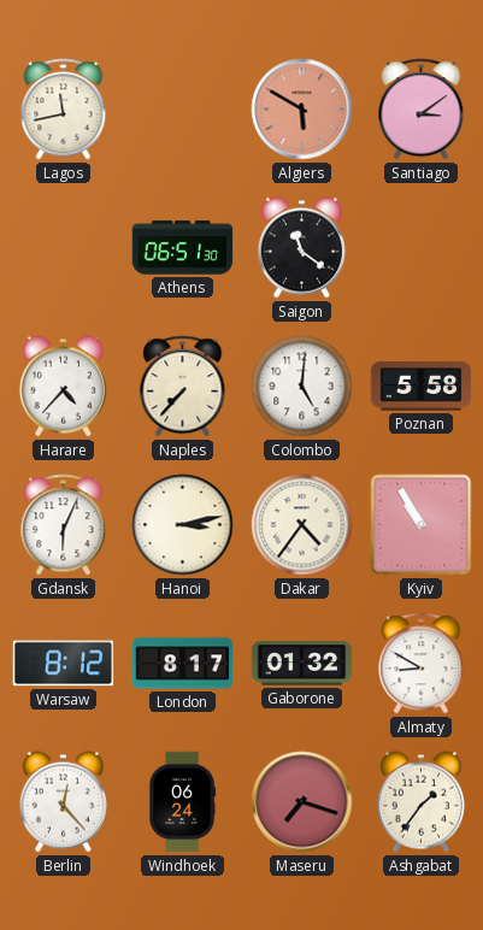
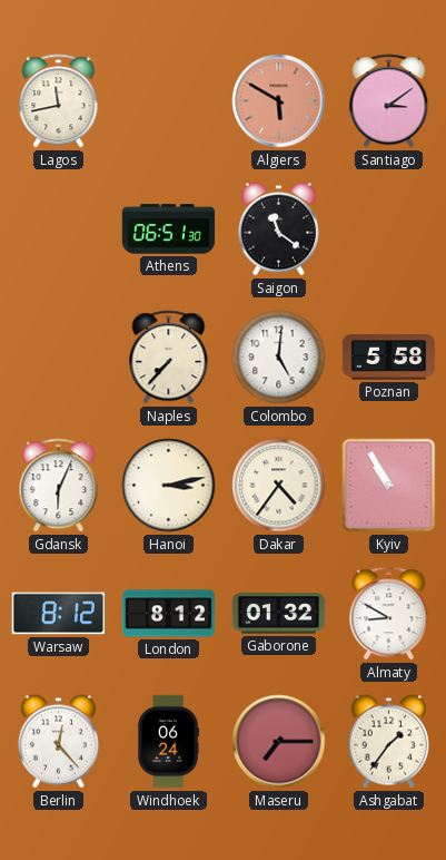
Harare: 4:37 -> none (63, 387)
London: 8:17 -> 8:12 (169, 614)
Maseru: 7:18 -> 7:15 (279, 742)
